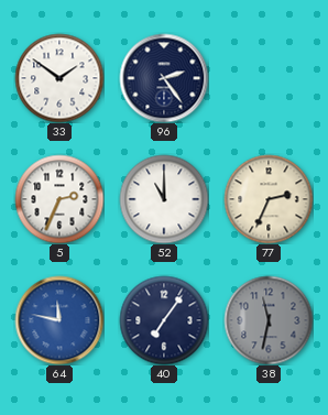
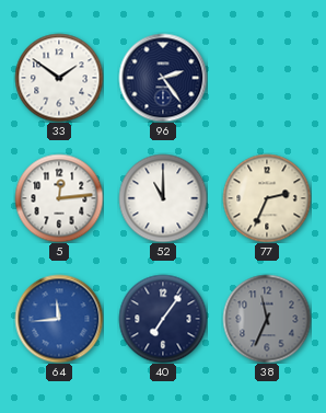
5: 2:34 -> 12:14 (59, 198)
64: 11:47 -> 11:44 (59, 319)
38: 11:32 -> 11:34 (267, 319)
